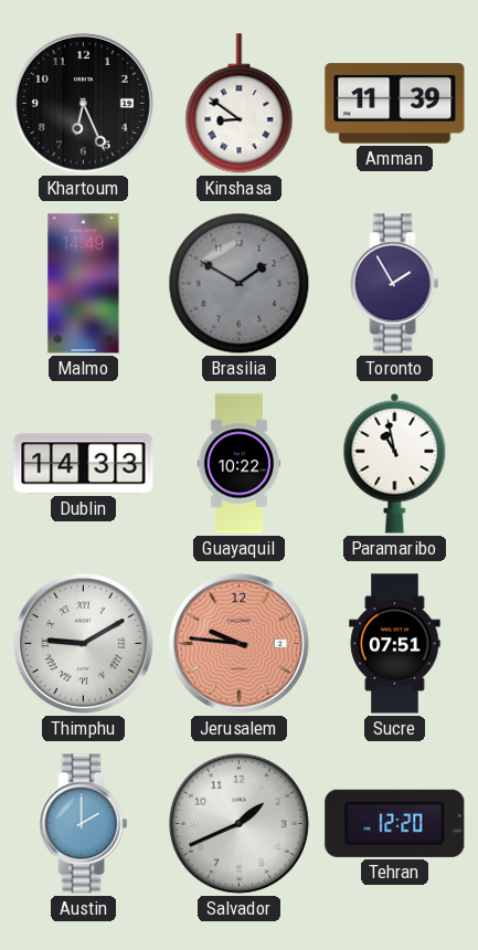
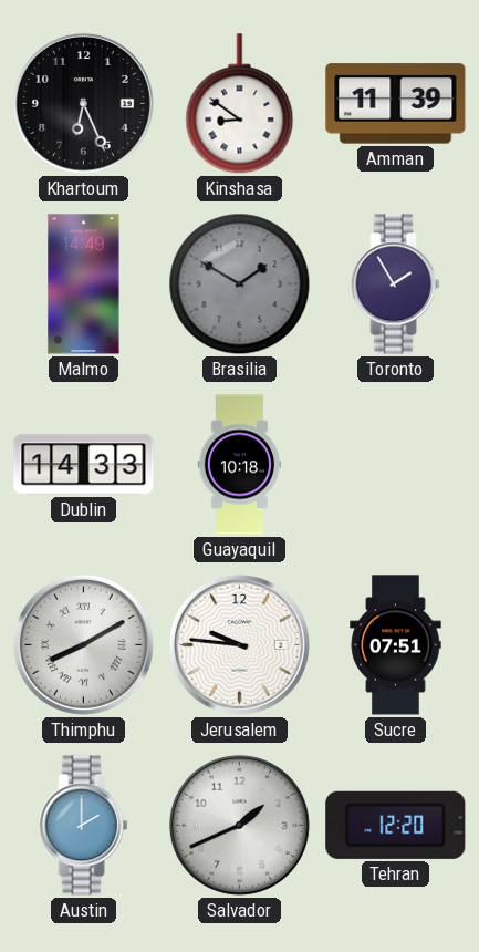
Guayaquil: 10:22 -> 10:18 (240, 465)
Paramaribo: 10:58 -> none (395, 463)
Thimphu: 9:10 -> 8:10 (83, 644)
Jerusalem dial: salmon -> white (239, 644)
